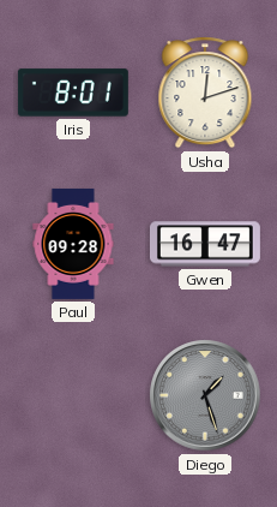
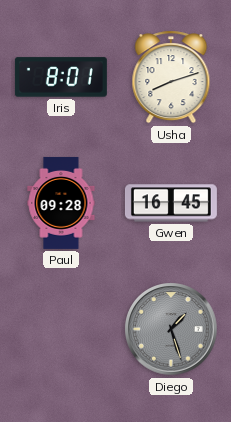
Usha: 12:12 -> 8:12 (171, 77)
Gwen: 16:47 -> 16:45 (171, 203)
